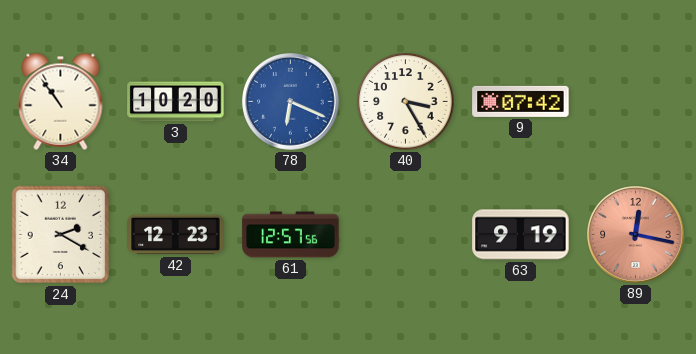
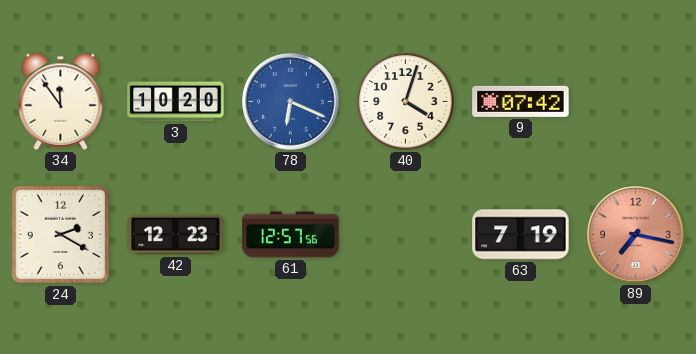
34: 10:54 -> 11:54 (61, 101)
40: 3:25 -> 4:03 (406, 102)
63: 9:19 -> 7:19 (521, 235)
89: 12:17 -> 7:17 (636, 235)
